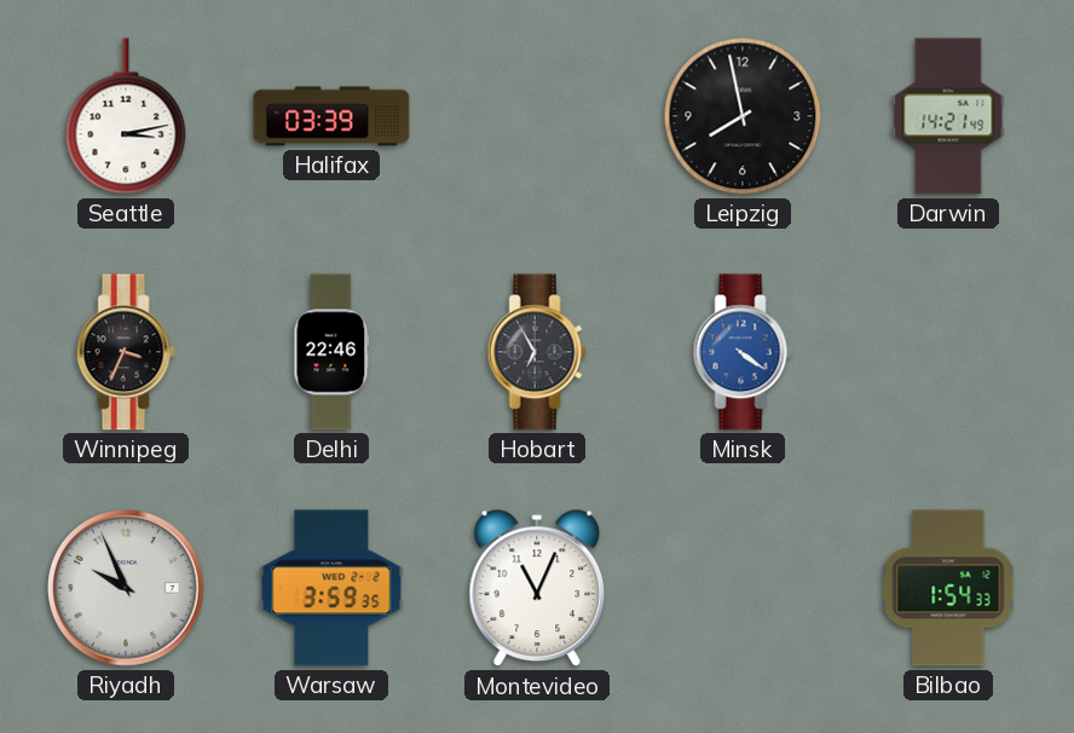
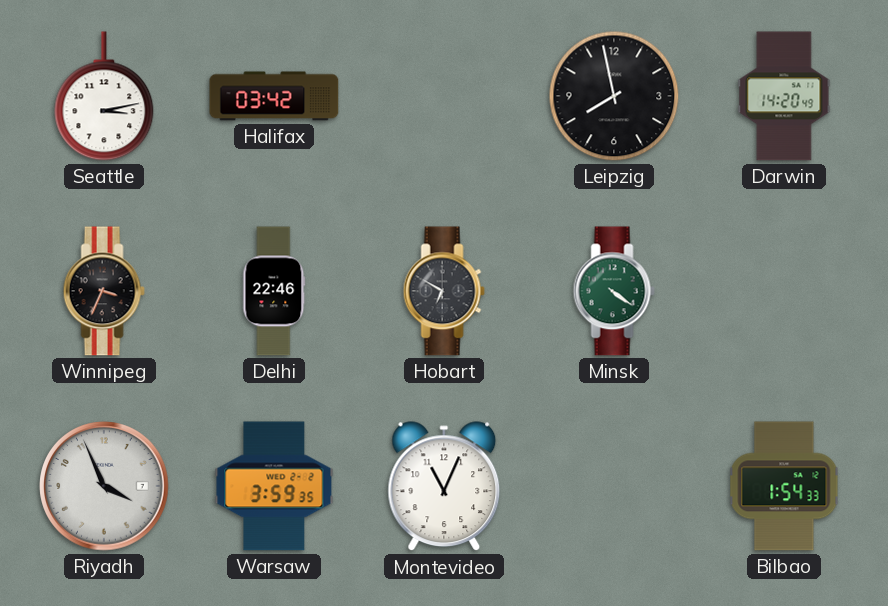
Halifax: 03:39 -> 03:42 (274, 96)
Darwin: 14:21 -> 14:20 (784, 96)
Hobart: 6:55 -> 6:50 (444, 291)
Minsk dial: blue -> green (614, 291)
Riyadh: 9:56 -> 3:56 (104, 486)
